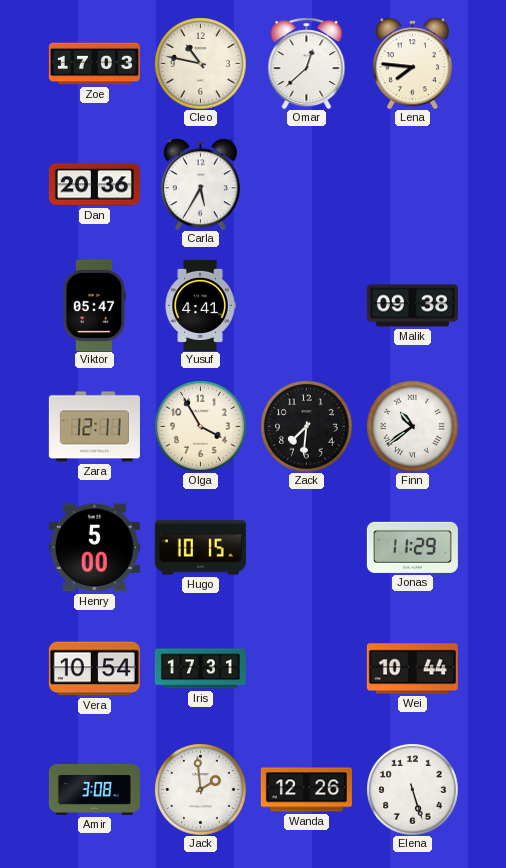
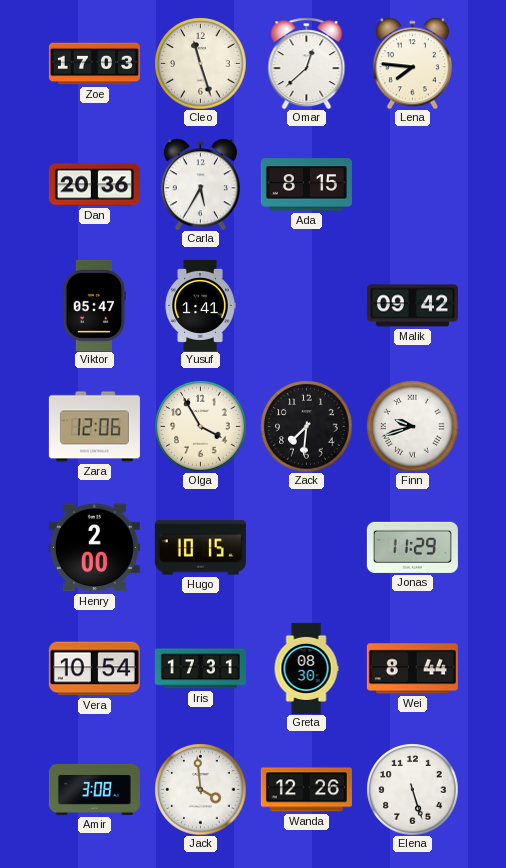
Cleo: 10:47 -> 11:27 (200, 63)
Ada: none -> 8:15 (306, 185)
Yusuf: 4:41 -> 1:41 (200, 305)
Malik: 09:38 -> 09:42 (412, 306)
Zara: 12:11 -> 12:06 (94, 427)
Finn: 10:39 -> 9:42 (412, 426)
Henry: 5:00 -> 2:00 (94, 548)
Greta: none -> 08:30 (306, 668)
Wei: 10:44 -> 8:44 (412, 669)
Jack: 1:59 -> 3:59 (200, 789)
